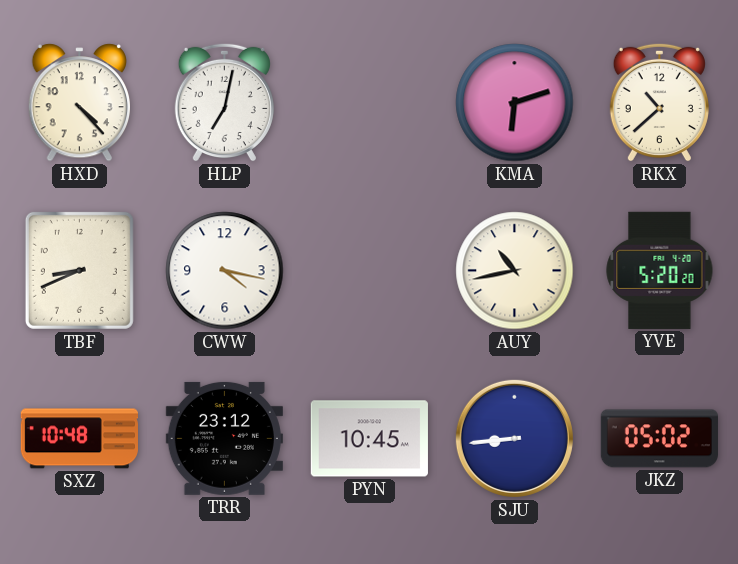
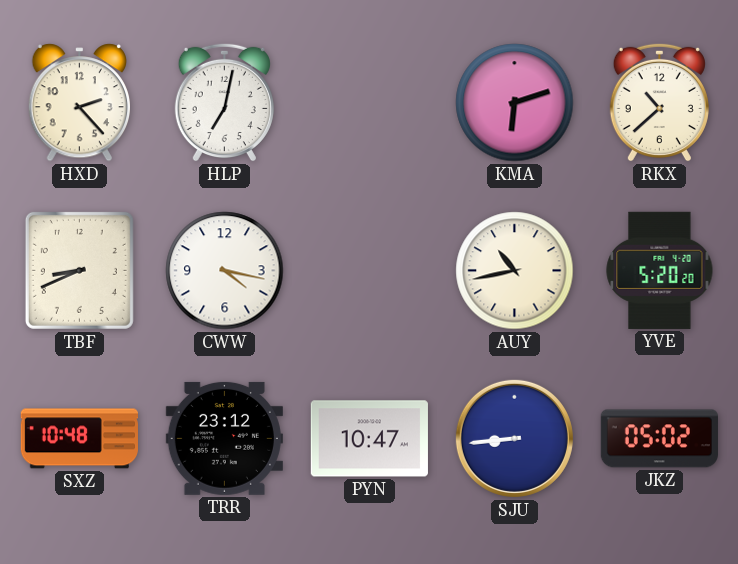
HXD: 4:23 -> 2:23 (79, 103)
PYN: 10:45 -> 10:47 (369, 439)
